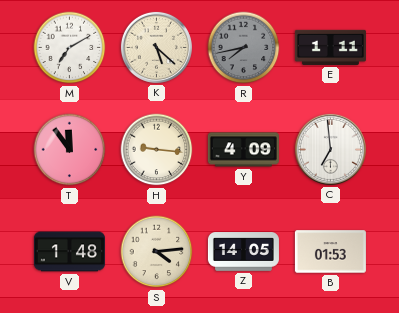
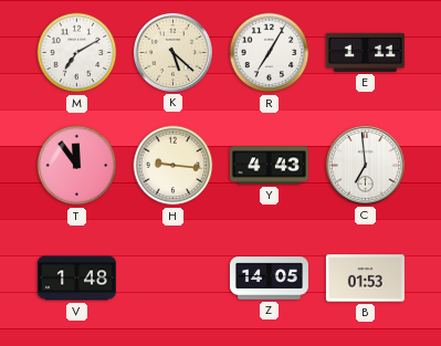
R: 7:43 -> 7:05 (270, 53)
R dial: grey -> white (270, 53)
Y: 4:09 -> 4:43 (269, 166)
S: 4:14 -> none (157, 252)
